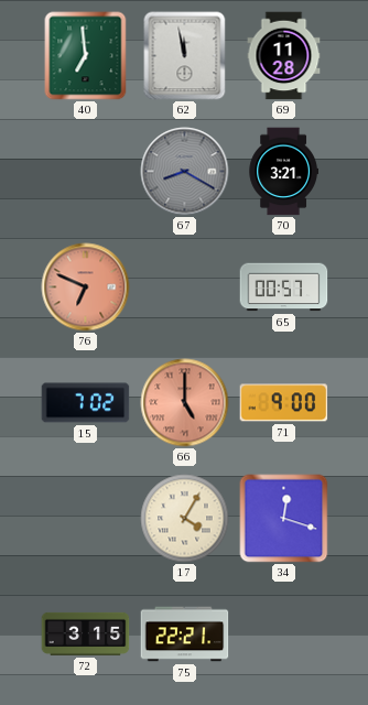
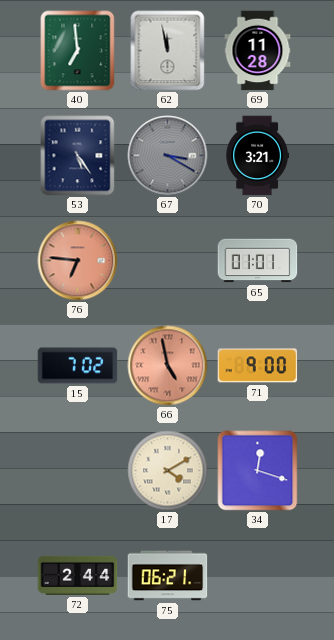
53: none -> 5:24 (78, 156)
67: 8:20 -> 3:20 (168, 156)
76: 6:49 -> 6:46 (78, 261)
65: 00:57 -> 01:01 (258, 261)
66: 5:00 -> 4:58 (168, 366)
17: 4:05 -> 4:10 (168, 471)
72: 3:15 -> 2:44 (78, 575)
75: 22:21 -> 06:21 (168, 576)
